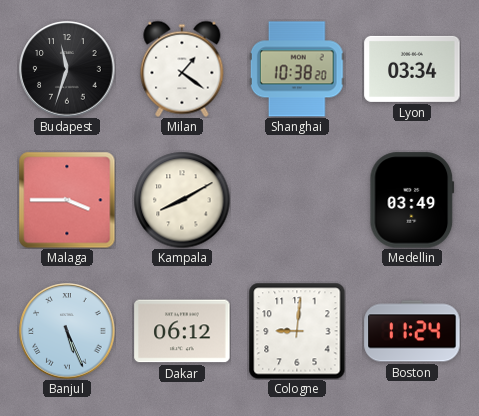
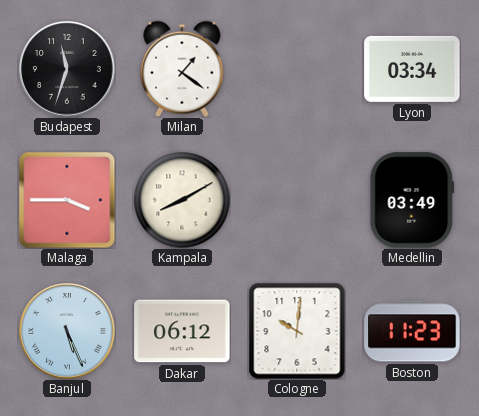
Shanghai: 10:38 -> none (297, 69)
Cologne: 9:01 -> 10:01 (297, 331)
Boston: 11:24 -> 11:23 (412, 331)
